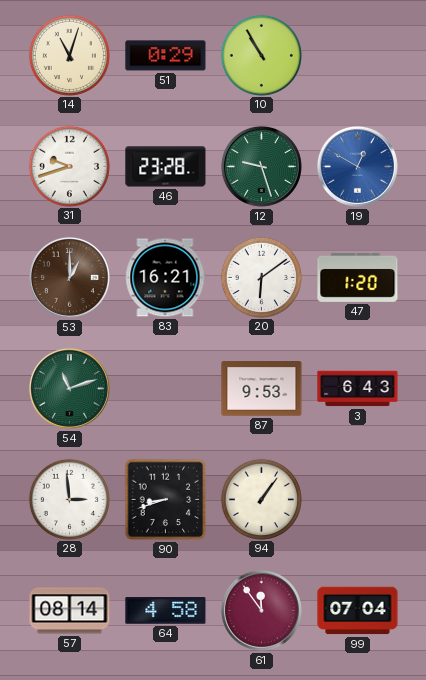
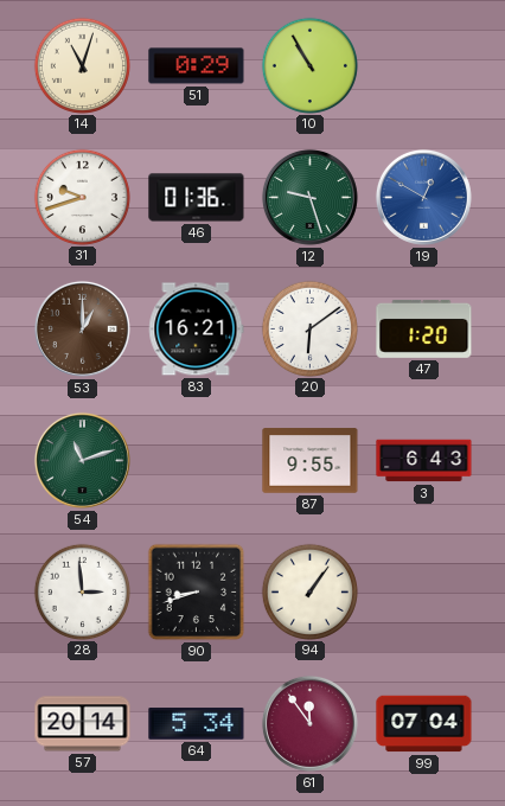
46: 23:28 -> 01:36 (197, 198)
87: 9:53 -> 9:55 (311, 461)
57: 08:14 -> 20:14 (83, 724)
64: 4:58 -> 5:34 (197, 724)
